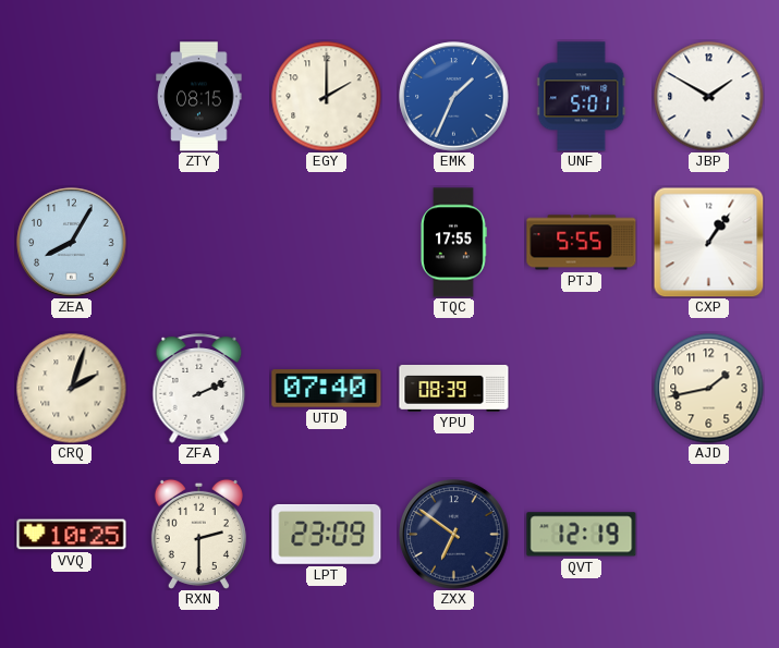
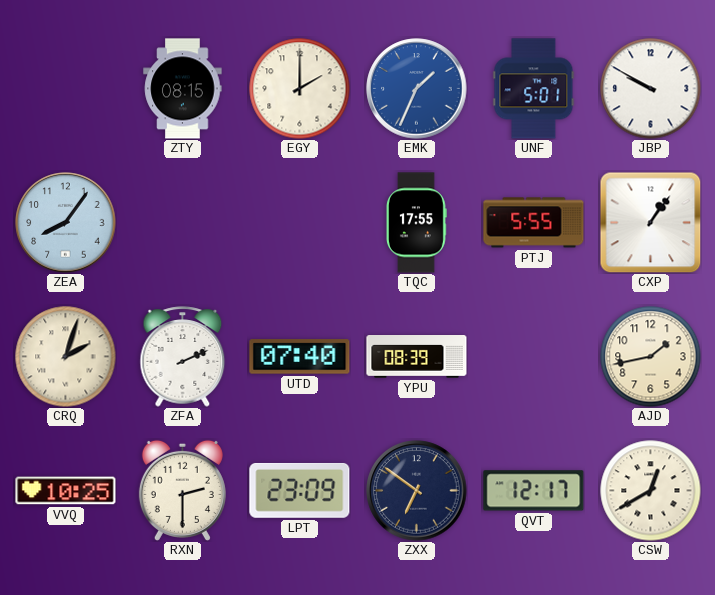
JBP: 1:50 -> 9:50 (651, 89)
ZEA: 8:05 -> 8:06 (66, 223)
QVT: 12:19 -> 12:17 (534, 491)
CSW: none -> 12:40 (651, 491)
